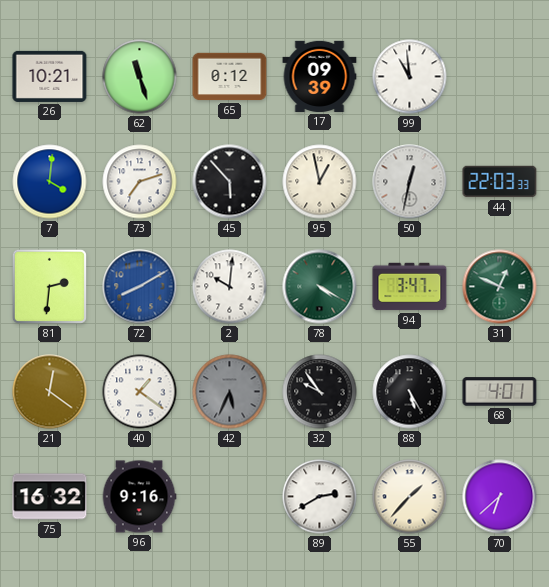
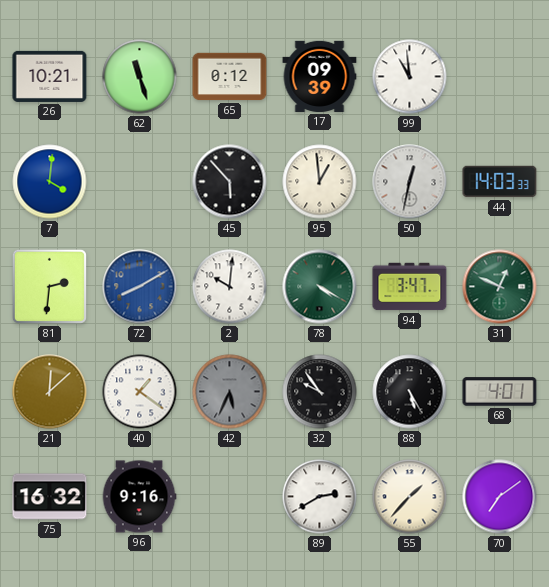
73: 7:12 -> none (140, 182)
95: 12:58 -> 12:59 (320, 182)
44: 22:03 -> 14:03 (500, 182)
21: 12:21 -> 12:08 (50, 392)
70: 6:38 -> 7:09 (500, 497)
